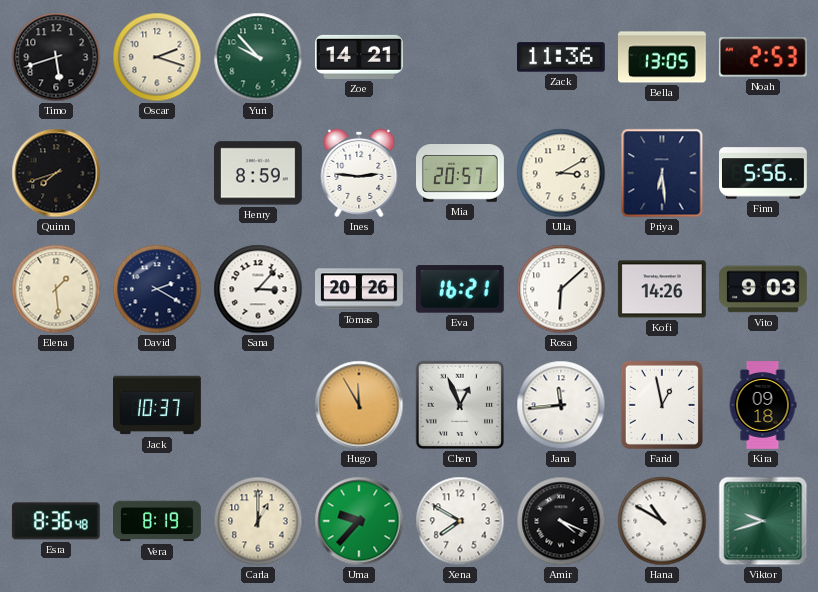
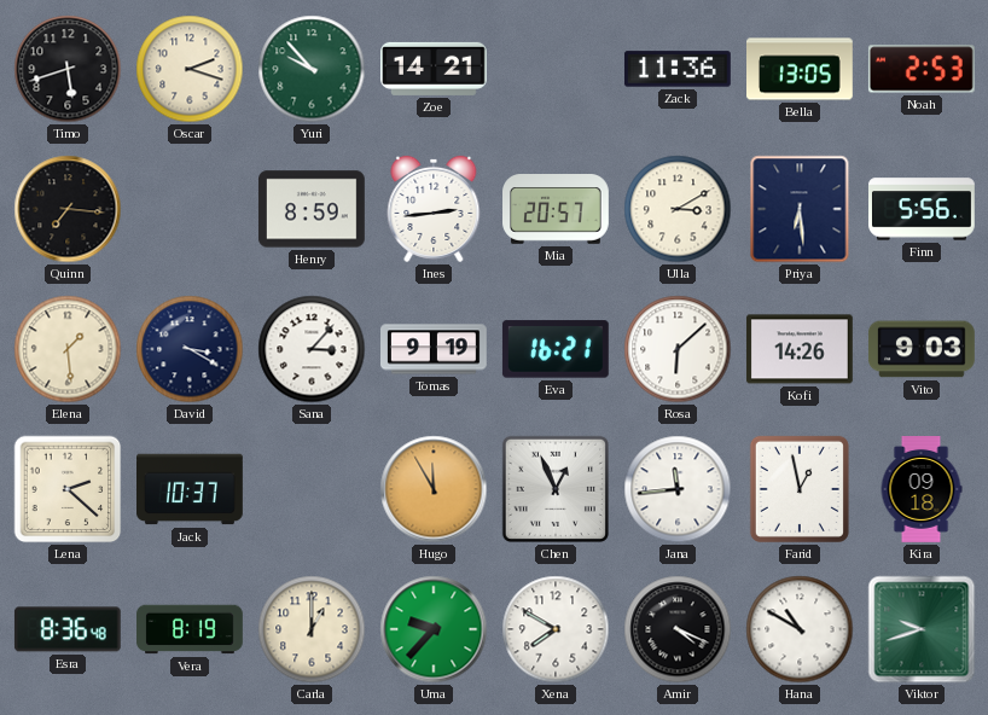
Quinn: 7:42 -> 7:16 (68, 209)
Ines: 2:46 -> 2:44 (434, 209)
David: 2:20 -> 3:20 (190, 349)
Tomas: 20:26 -> 9:19 (435, 349)
Lena: none -> 2:22 (68, 489)
